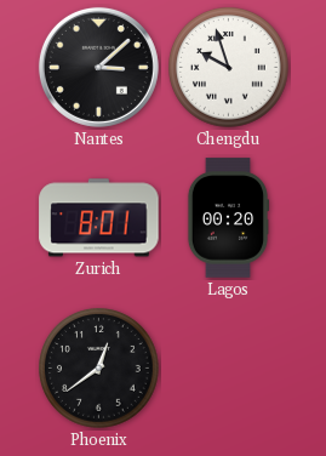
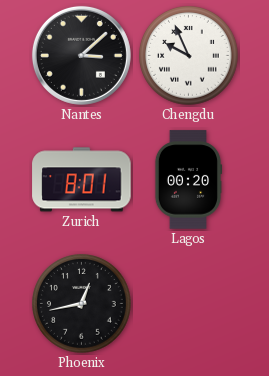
Chengdu: 9:57 -> 9:56 (189, 56)
Phoenix: 12:39 -> 12:43 (82, 304)
